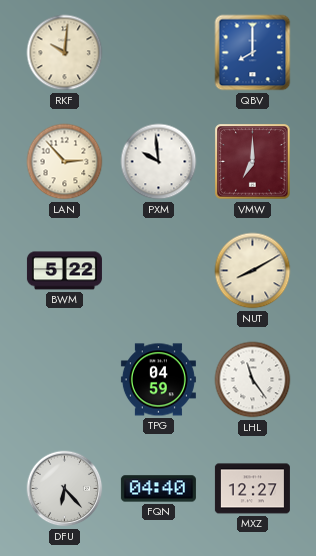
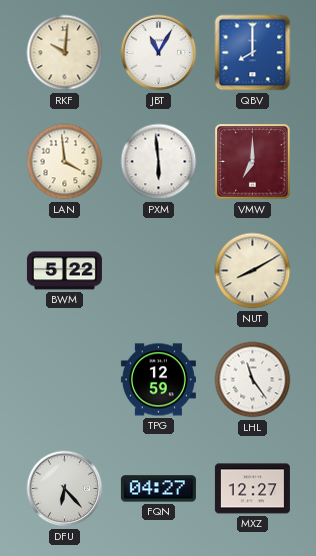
JBT: none -> 11:05 (159, 53)
LAN: 2:53 -> 3:59 (65, 162)
PXM: 9:59 -> 5:59 (159, 162)
TPG: 04:59 -> 12:59 (158, 380)
FQN: 04:40 -> 04:27 (158, 489)
